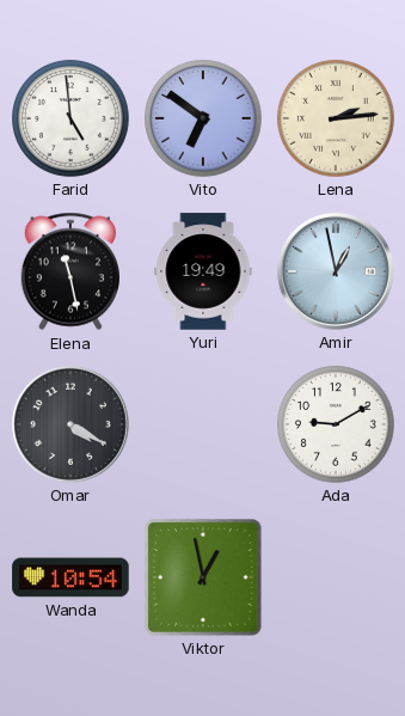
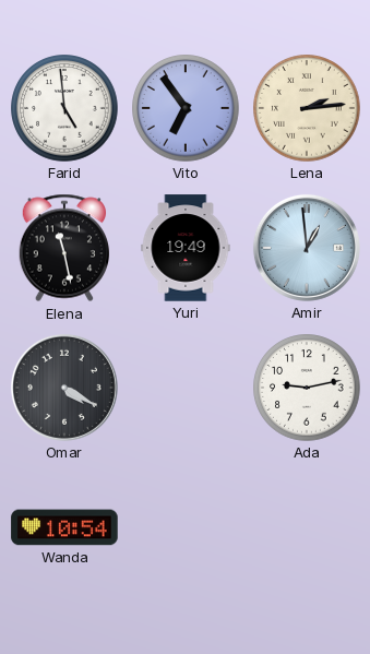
Vito: 6:51 -> 6:54 (186, 108)
Amir: 12:58 -> 12:59 (307, 248)
Ada: 9:10 -> 9:13 (307, 388)
Viktor: 12:58 -> none (204, 579)
